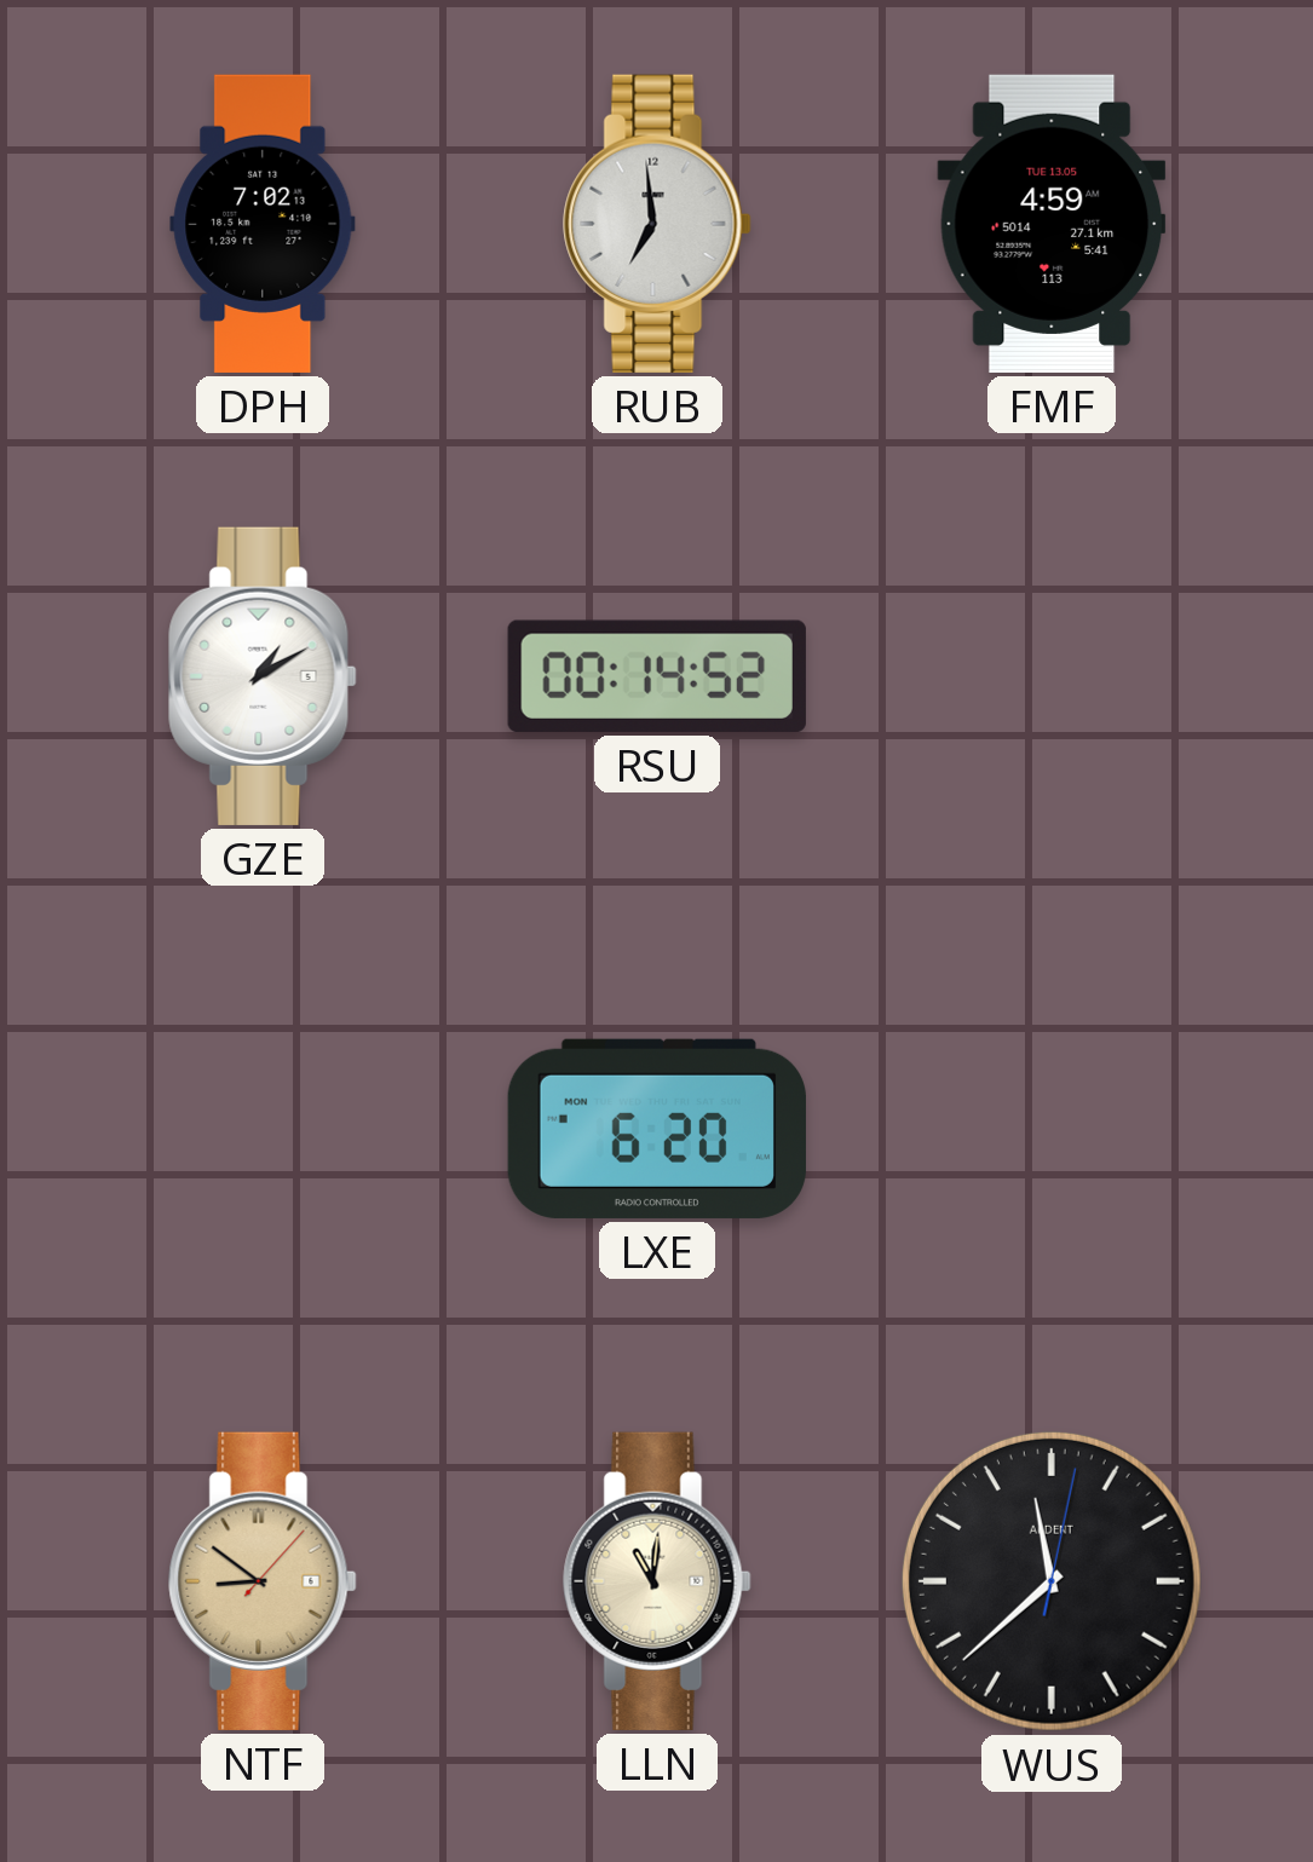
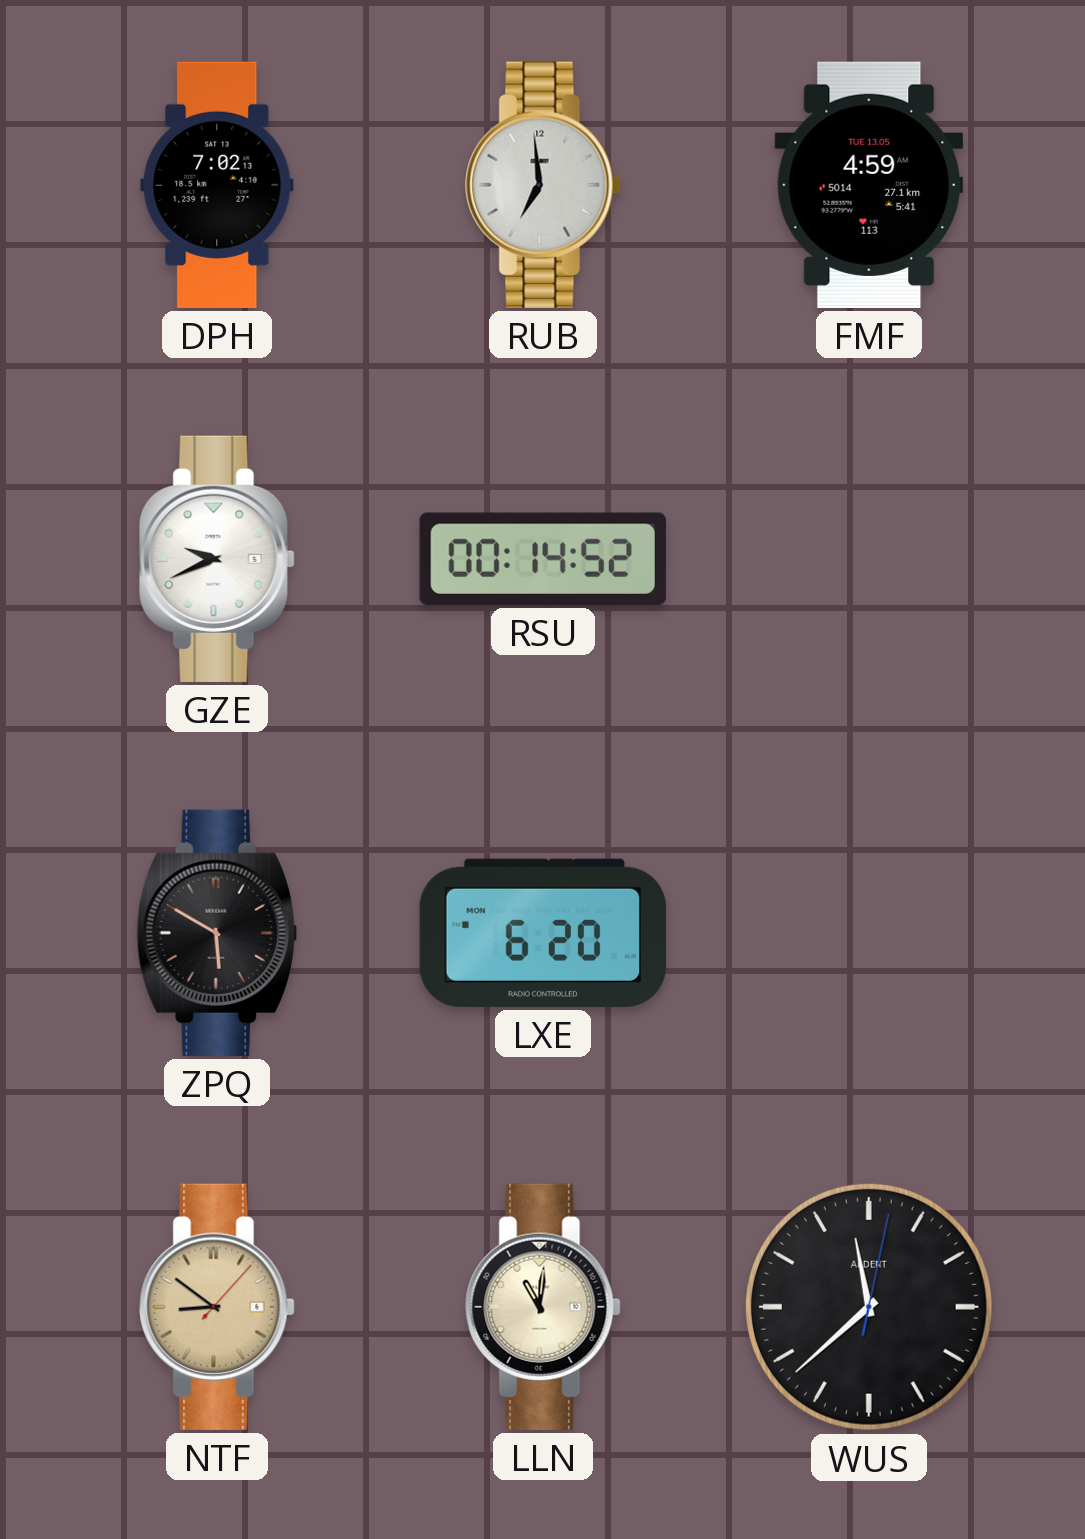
GZE: 1:10 -> 9:41 (217, 559)
ZPQ: none -> 5:50 (217, 933)
